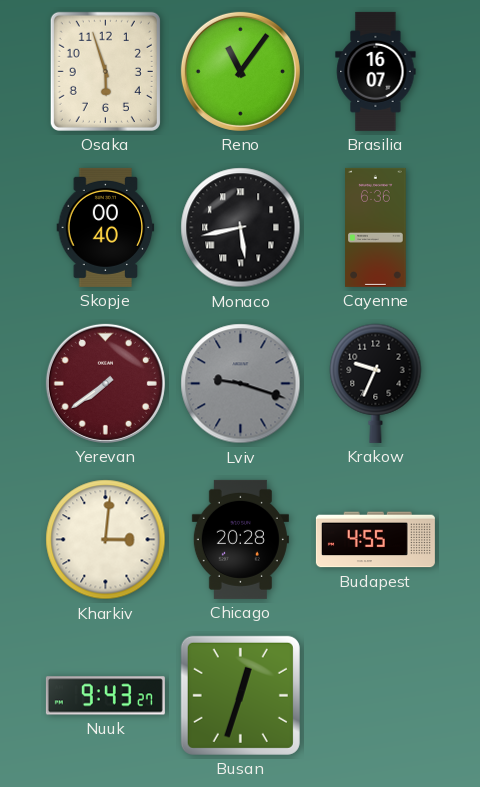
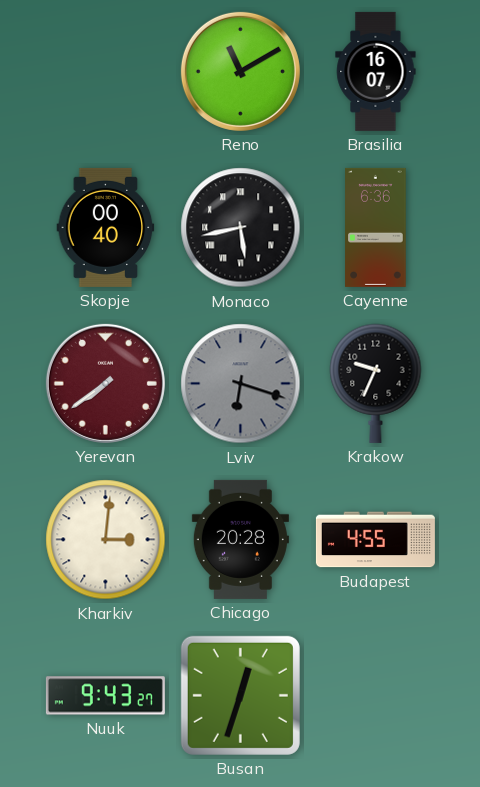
Osaka: 5:57 -> none (105, 71)
Reno: 11:06 -> 11:10 (240, 71)
Lviv: 9:18 -> 6:18 (241, 384)
